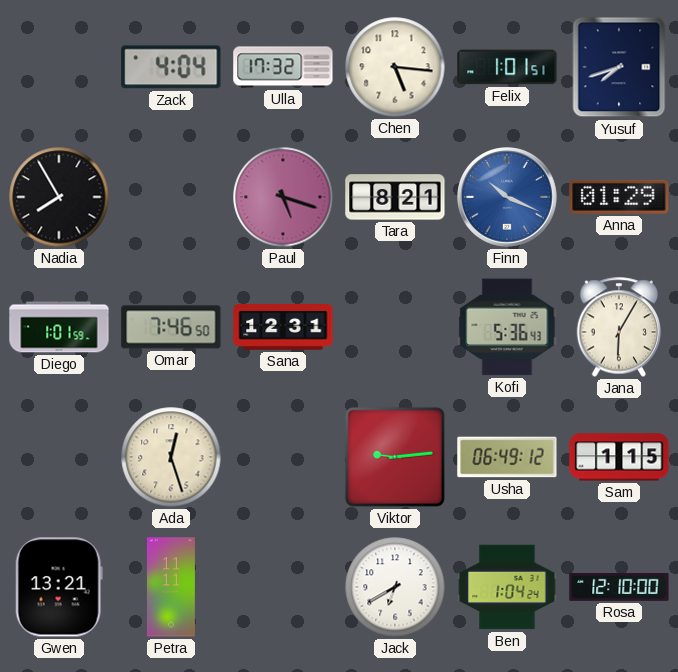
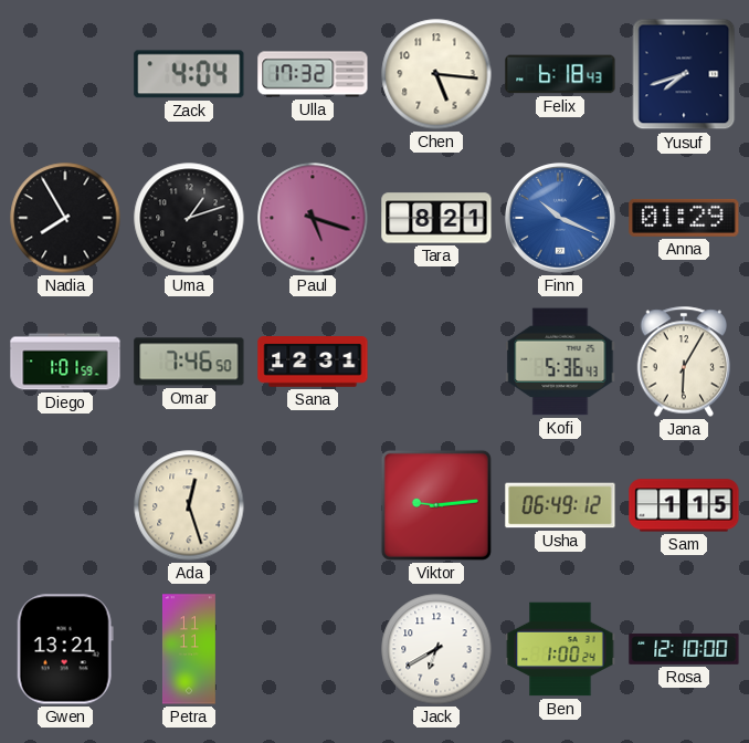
Felix: 1:01 -> 6:18 (560, 74)
Uma: none -> 1:12 (189, 218)
Ben: 1:04 -> 1:00 (560, 649)
